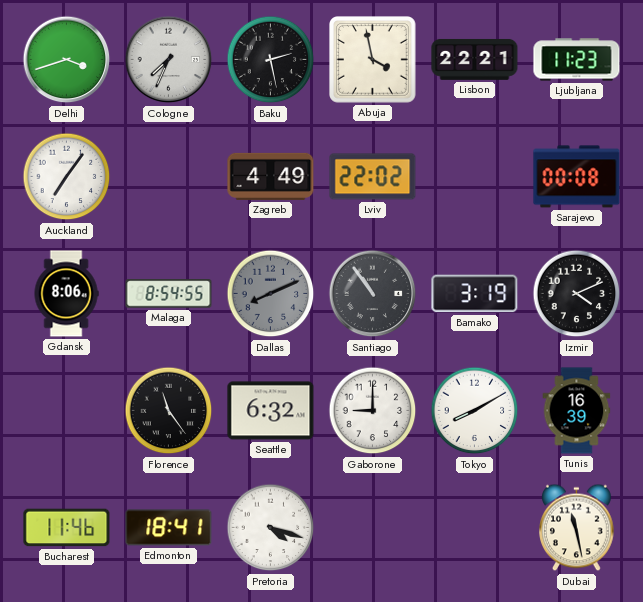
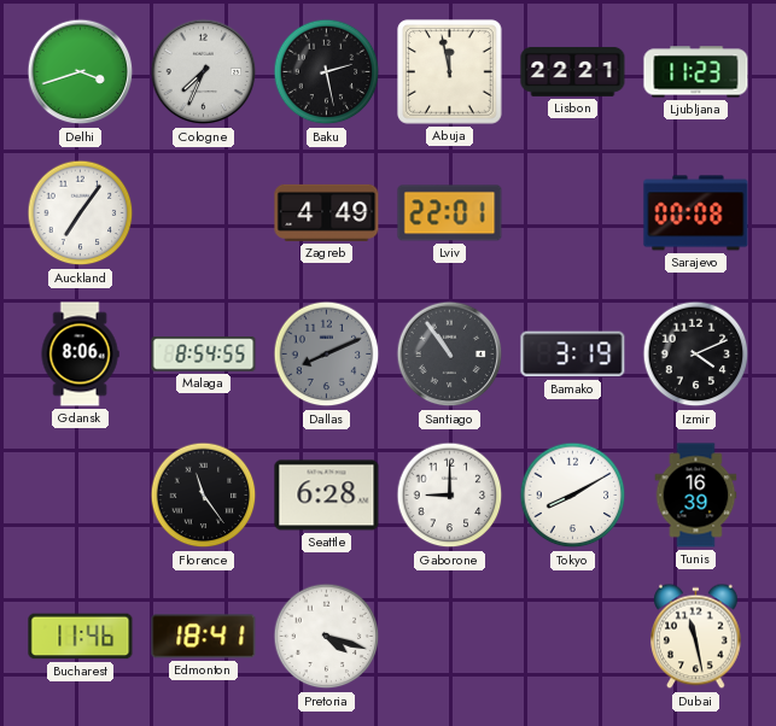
Abuja: 3:58 -> 11:58 (450, 72)
Lviv: 22:02 -> 22:01 (450, 213)
Seattle: 6:32 -> 6:28 (327, 496)
